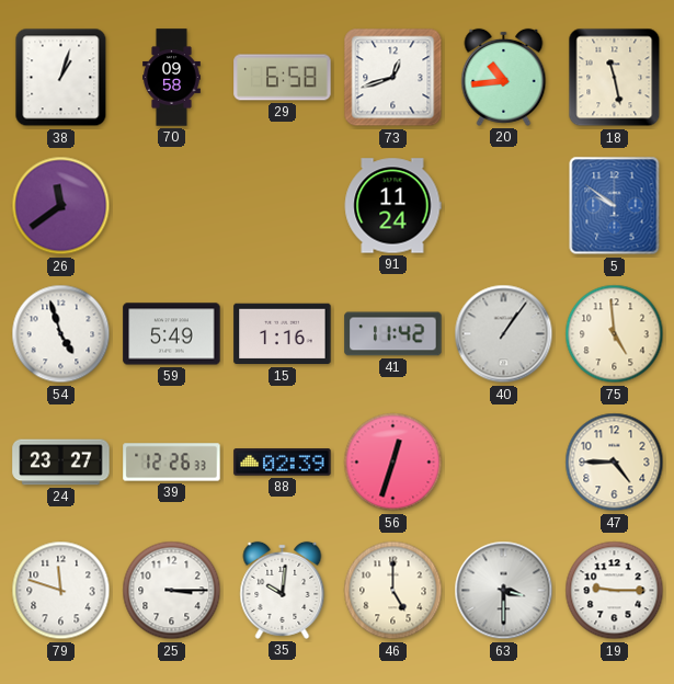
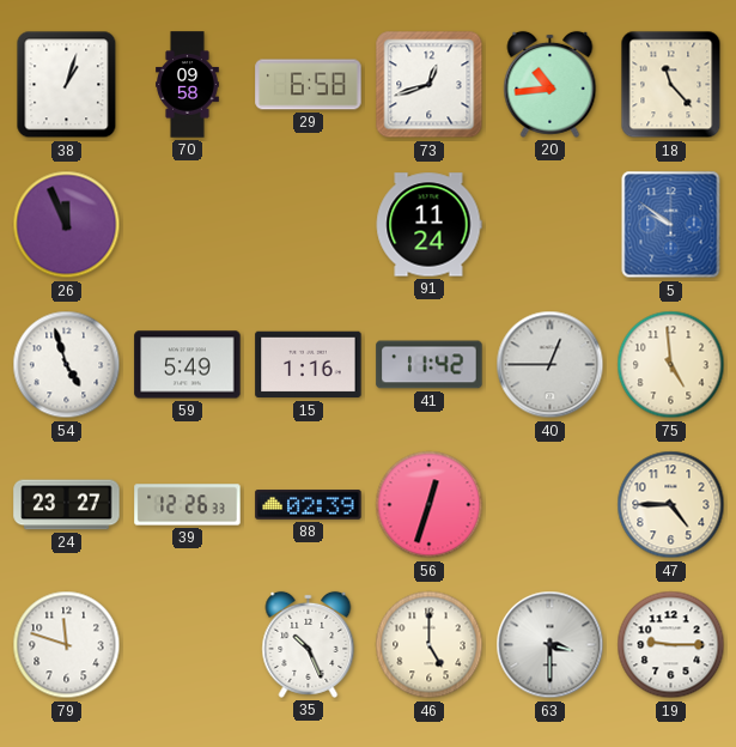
18: 11:28 -> 11:23 (671, 85)
26: 11:39 -> 11:56 (67, 225)
40: 1:06 -> 12:45 (551, 365)
25: 3:15 -> none (172, 591)
35: 10:01 -> 10:26 (309, 644)
